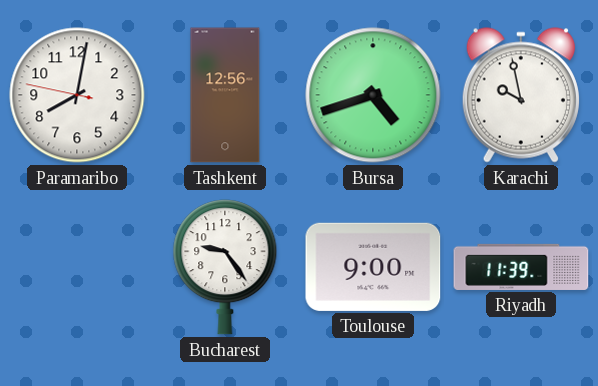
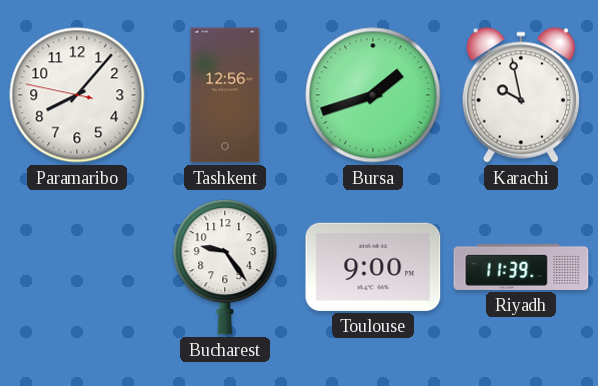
Paramaribo: 8:01 -> 8:06 (77, 95)
Bursa: 4:42 -> 1:42 (373, 95)
